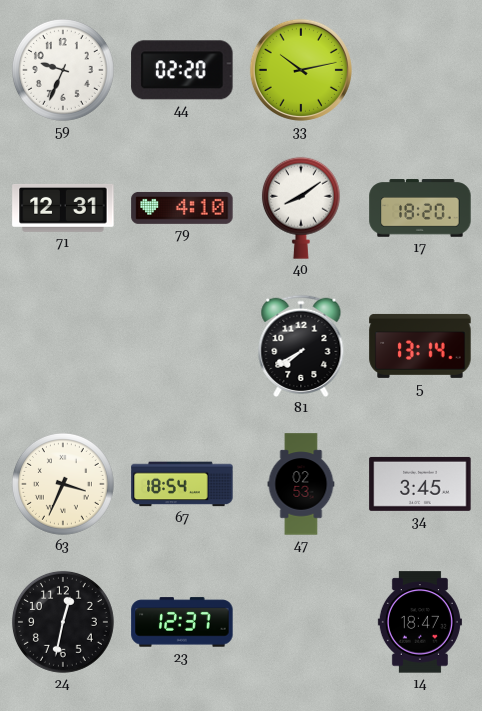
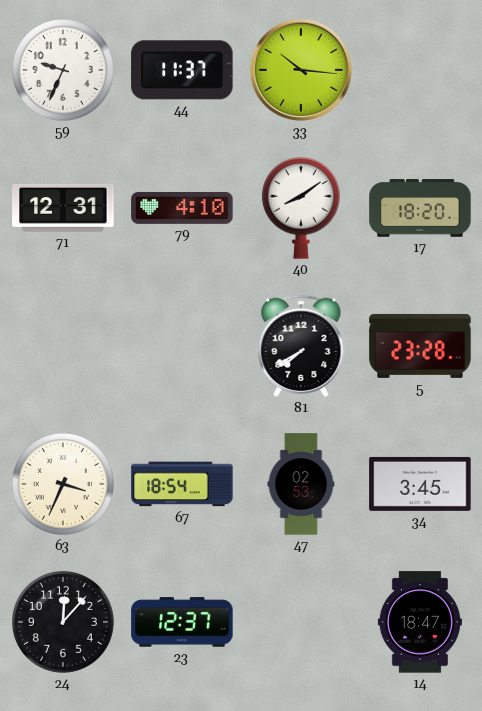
44: 02:20 -> 11:37 (182, 70)
33: 10:13 -> 10:16 (301, 70)
5: 13:14 -> 23:28 (420, 346)
24: 12:32 -> 12:07 (63, 622)
